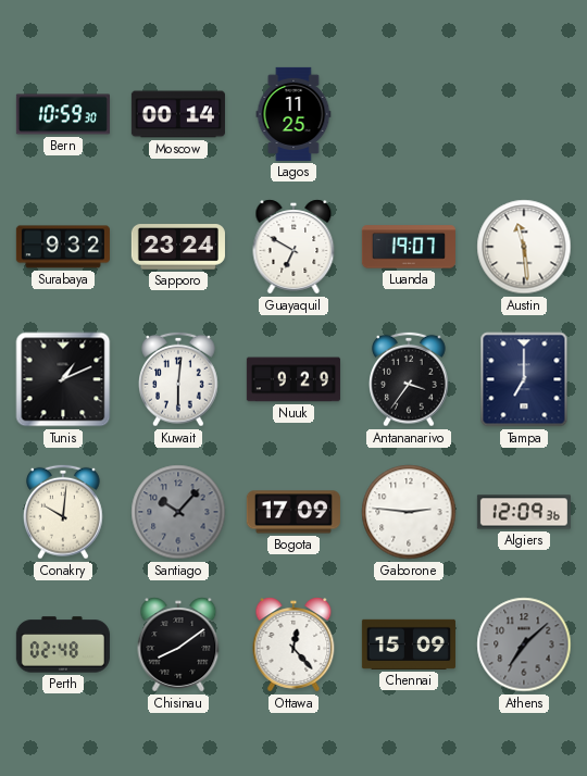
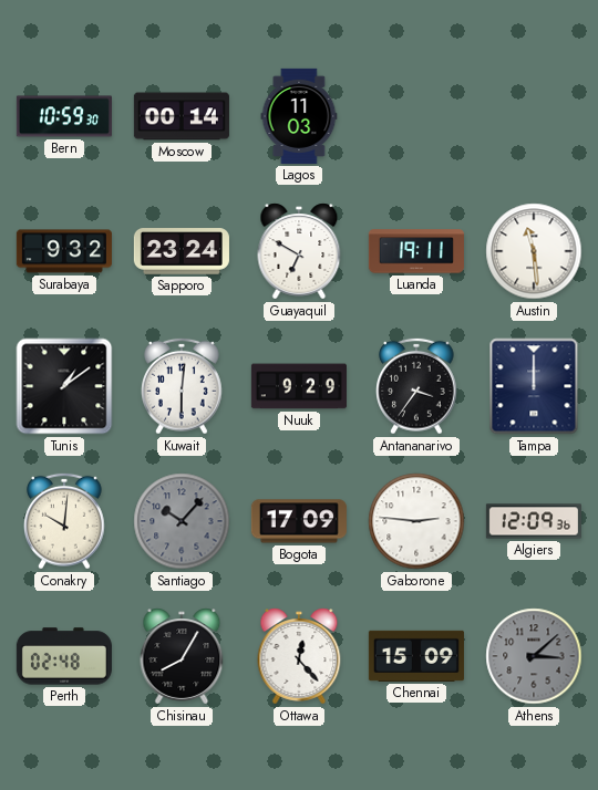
Lagos: 11:25 -> 11:03 (299, 116)
Luanda: 19:07 -> 19:11 (416, 251)
Tunis: 1:11 -> 1:09 (64, 386)
Tampa: 7:00 -> 12:00 (534, 386)
Chisinau: 8:09 -> 8:05 (182, 656)
Athens: 7:08 -> 3:08 (534, 656)
